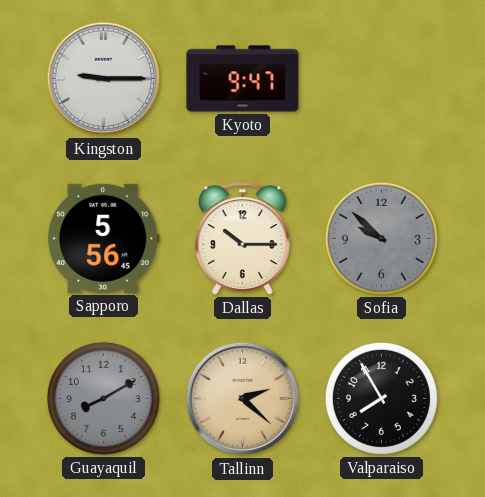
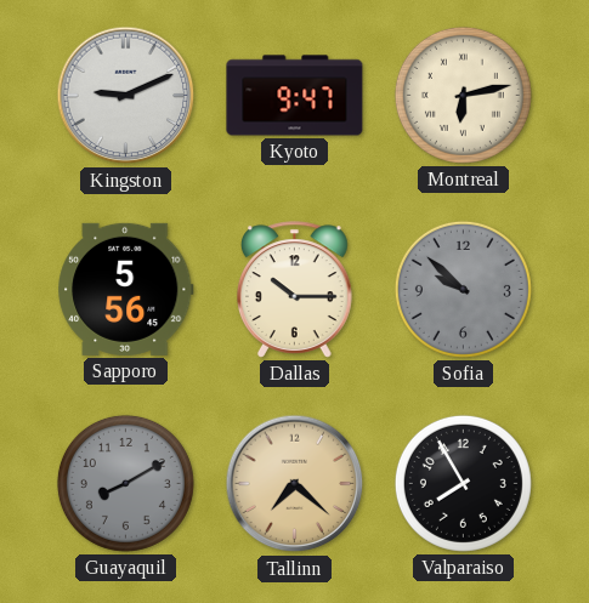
Kingston: 9:15 -> 9:11 (126, 96)
Montreal: none -> 6:13 (463, 95)
Tallinn: 2:22 -> 7:22 (295, 484)
